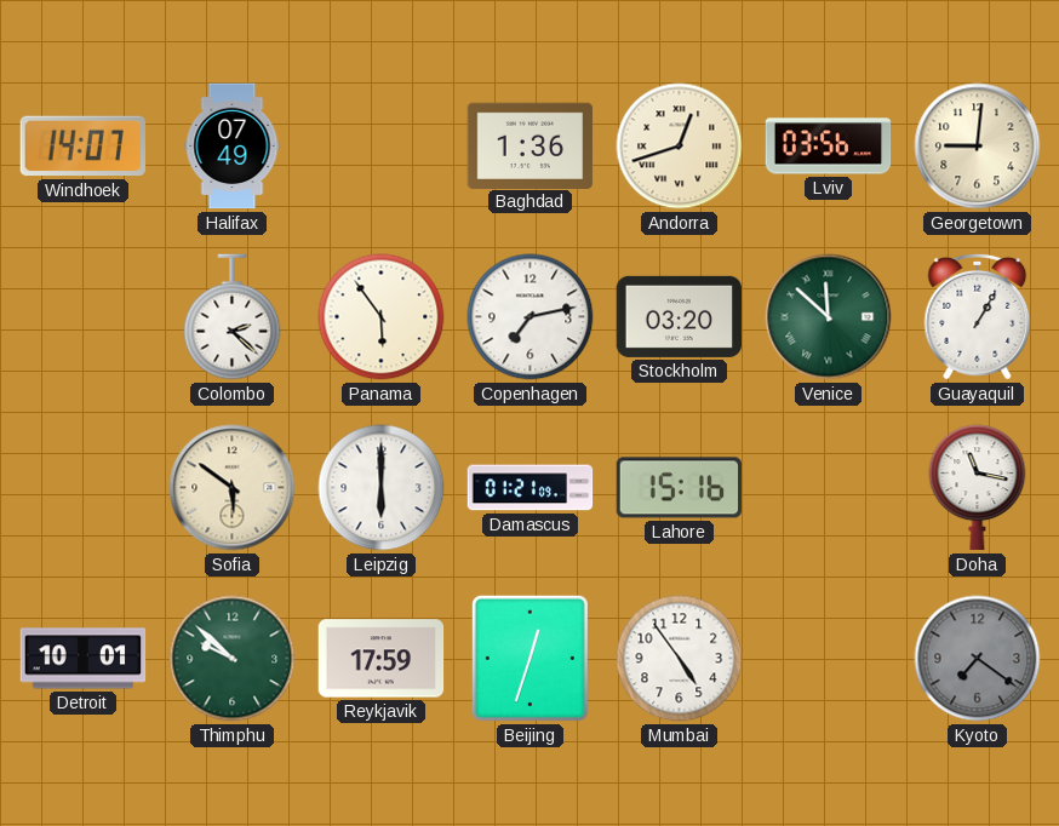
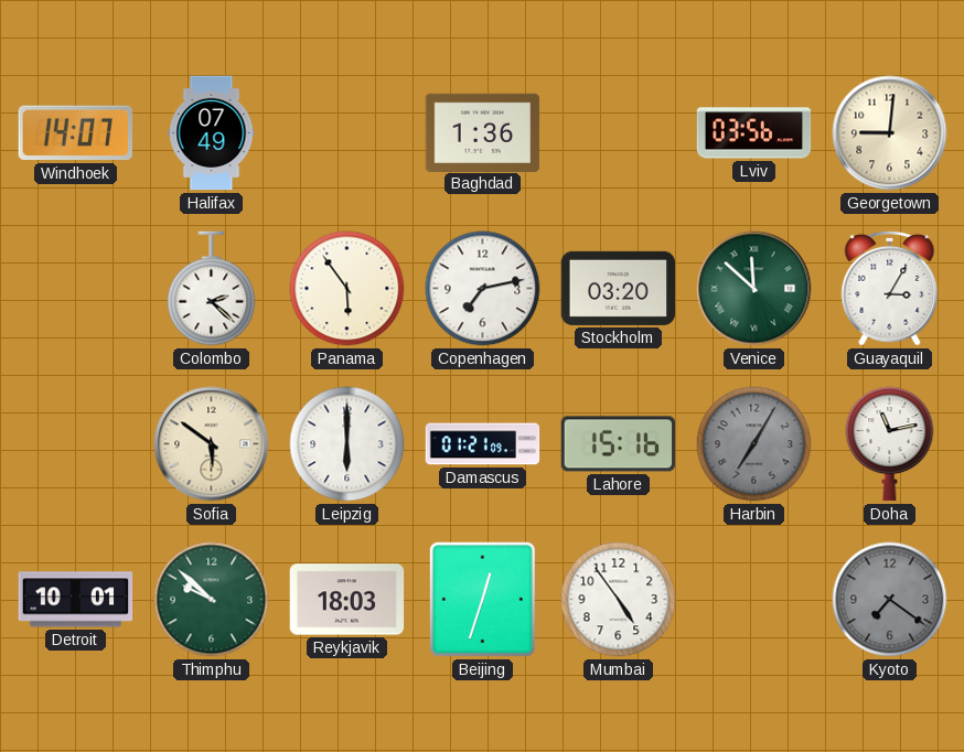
Andorra: 12:42 -> none (680, 147)
Guayaquil: 1:05 -> 3:05 (890, 288)
Harbin: none -> 7:05 (754, 444)
Doha: 11:17 -> 11:13 (890, 444)
Reykjavik: 17:59 -> 18:03 (347, 600)
